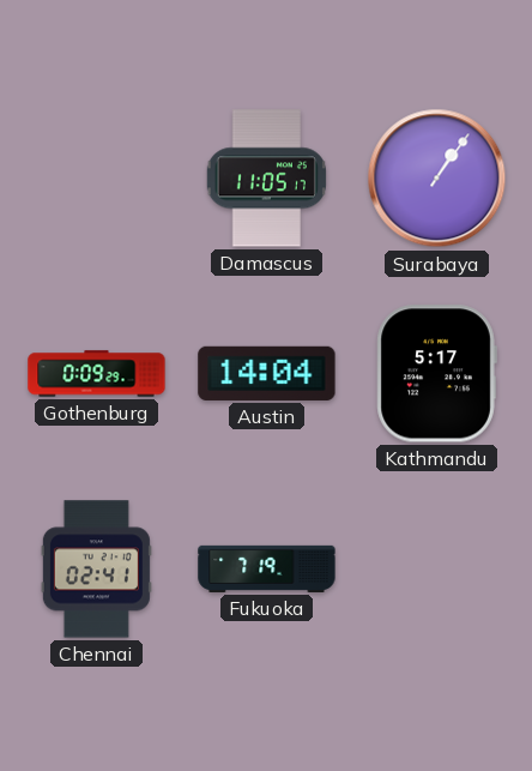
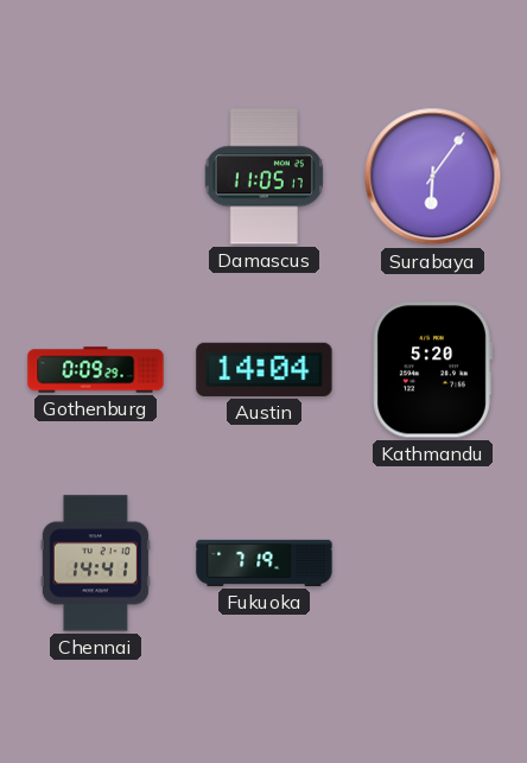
Surabaya: 1:06 -> 6:06 (433, 177)
Kathmandu: 5:17 -> 5:20 (432, 370)
Chennai: 02:41 -> 14:41 (95, 564)
